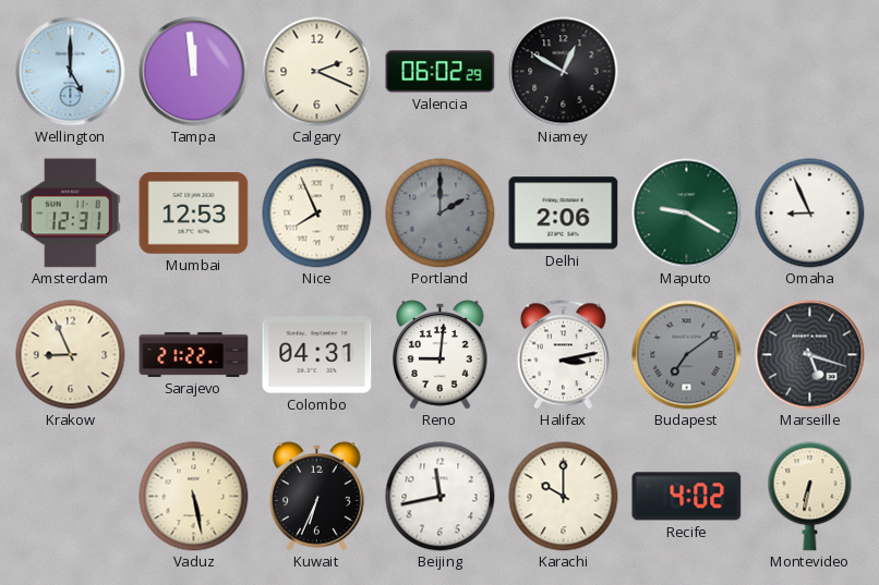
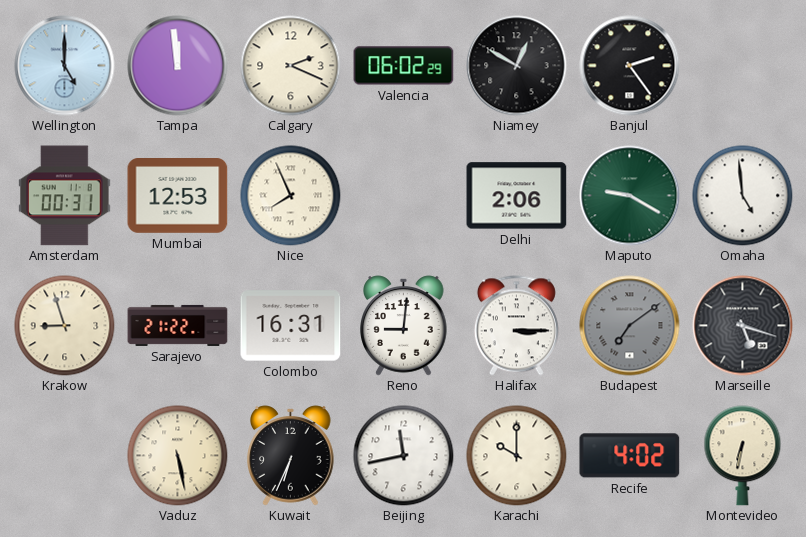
Banjul: none -> 2:24 (630, 66)
Amsterdam: 12:31 -> 00:31 (65, 196)
Portland: 2:00 -> none (441, 214)
Omaha: 8:56 -> 4:59 (743, 196)
Krakow: 8:56 -> 8:57 (65, 326)
Colombo: 04:31 -> 16:31 (291, 326)
Halifax: 3:13 -> 3:15 (516, 326)
